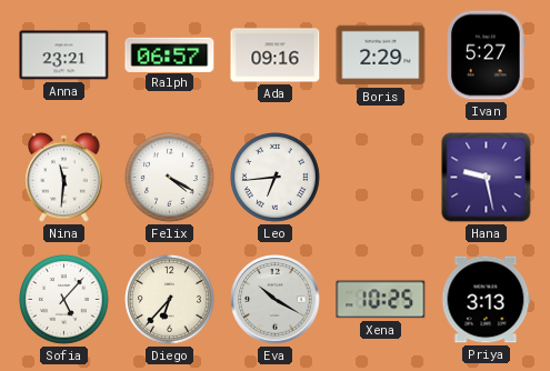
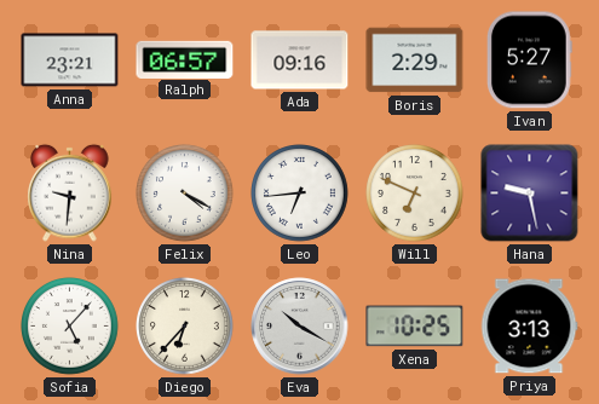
Nina: 11:31 -> 9:31 (70, 192)
Will: none -> 6:49 (415, 194)
